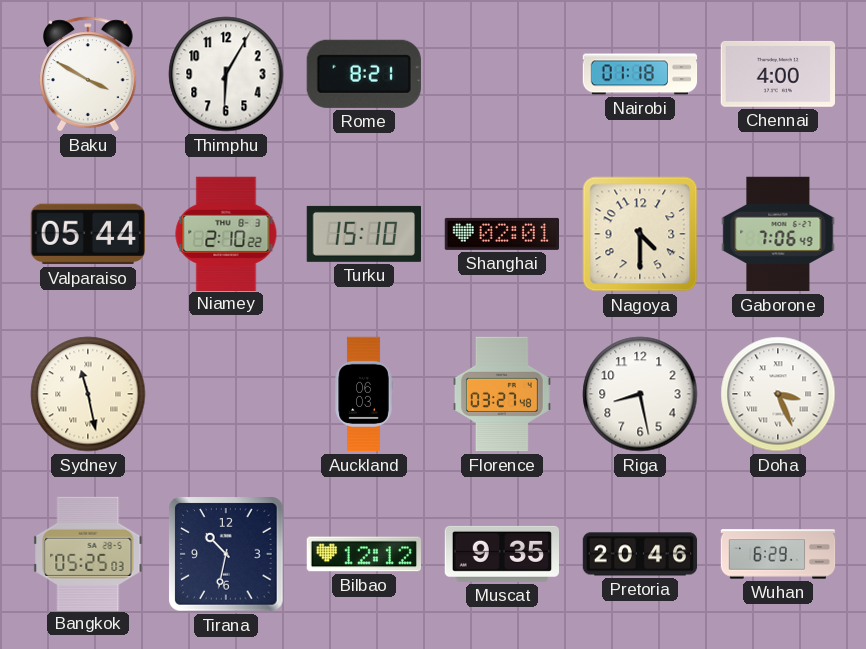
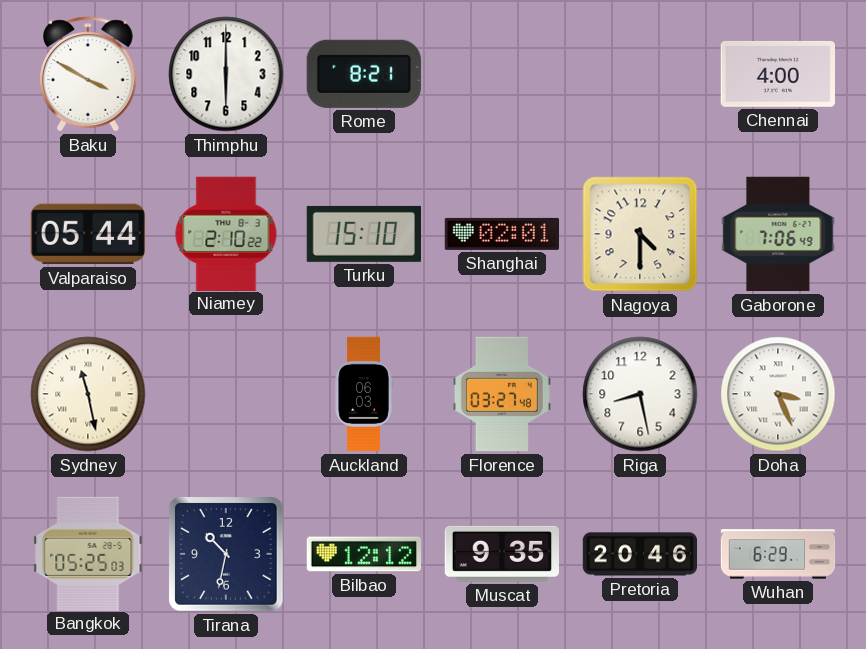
Thimphu: 6:05 -> 6:00 (226, 74)
Nairobi: 01:18 -> none (640, 74)
